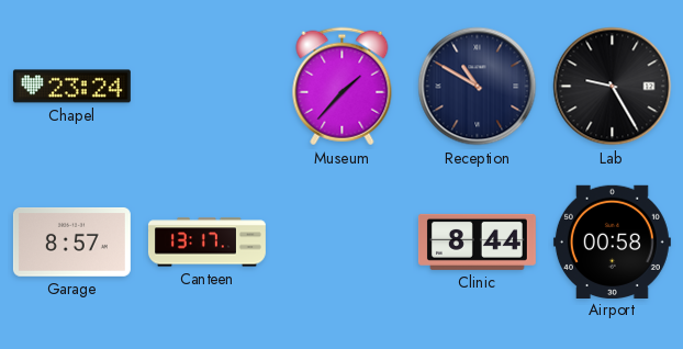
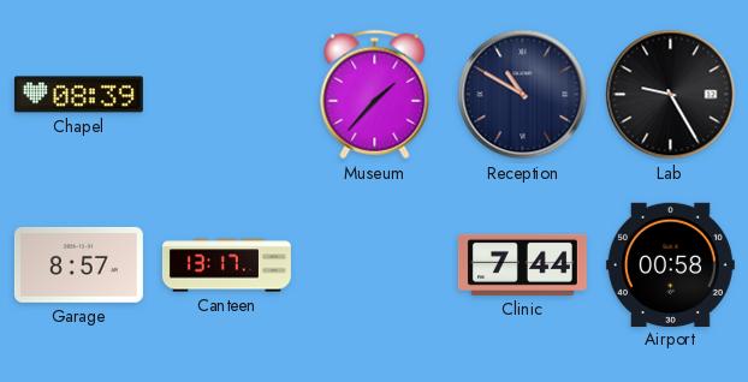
Chapel: 23:24 -> 08:39 (78, 95)
Clinic: 8:44 -> 7:44 (522, 264)
